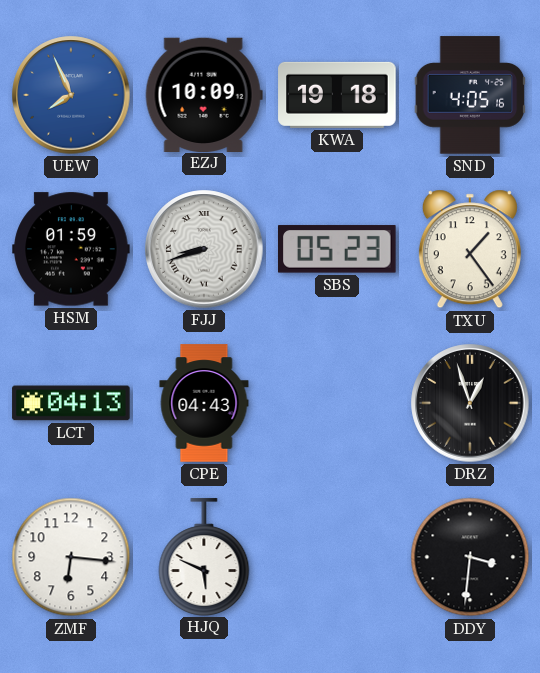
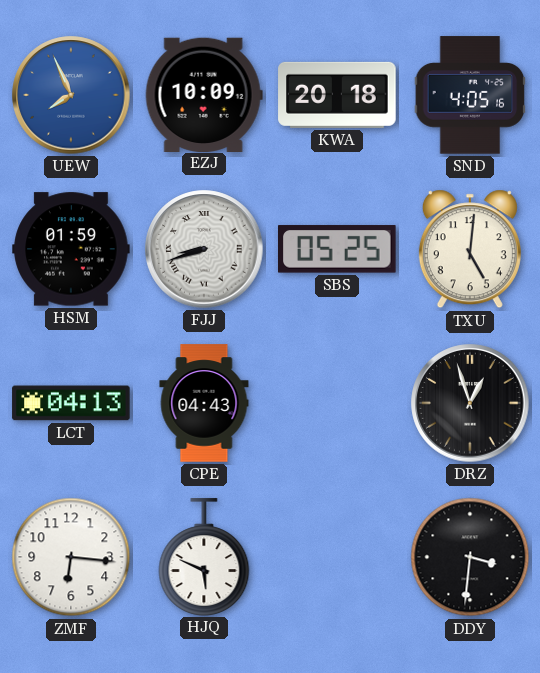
KWA: 19:18 -> 20:18 (337, 95)
SBS: 05:23 -> 05:25 (338, 249)
TXU: 1:24 -> 5:01 (470, 249)
